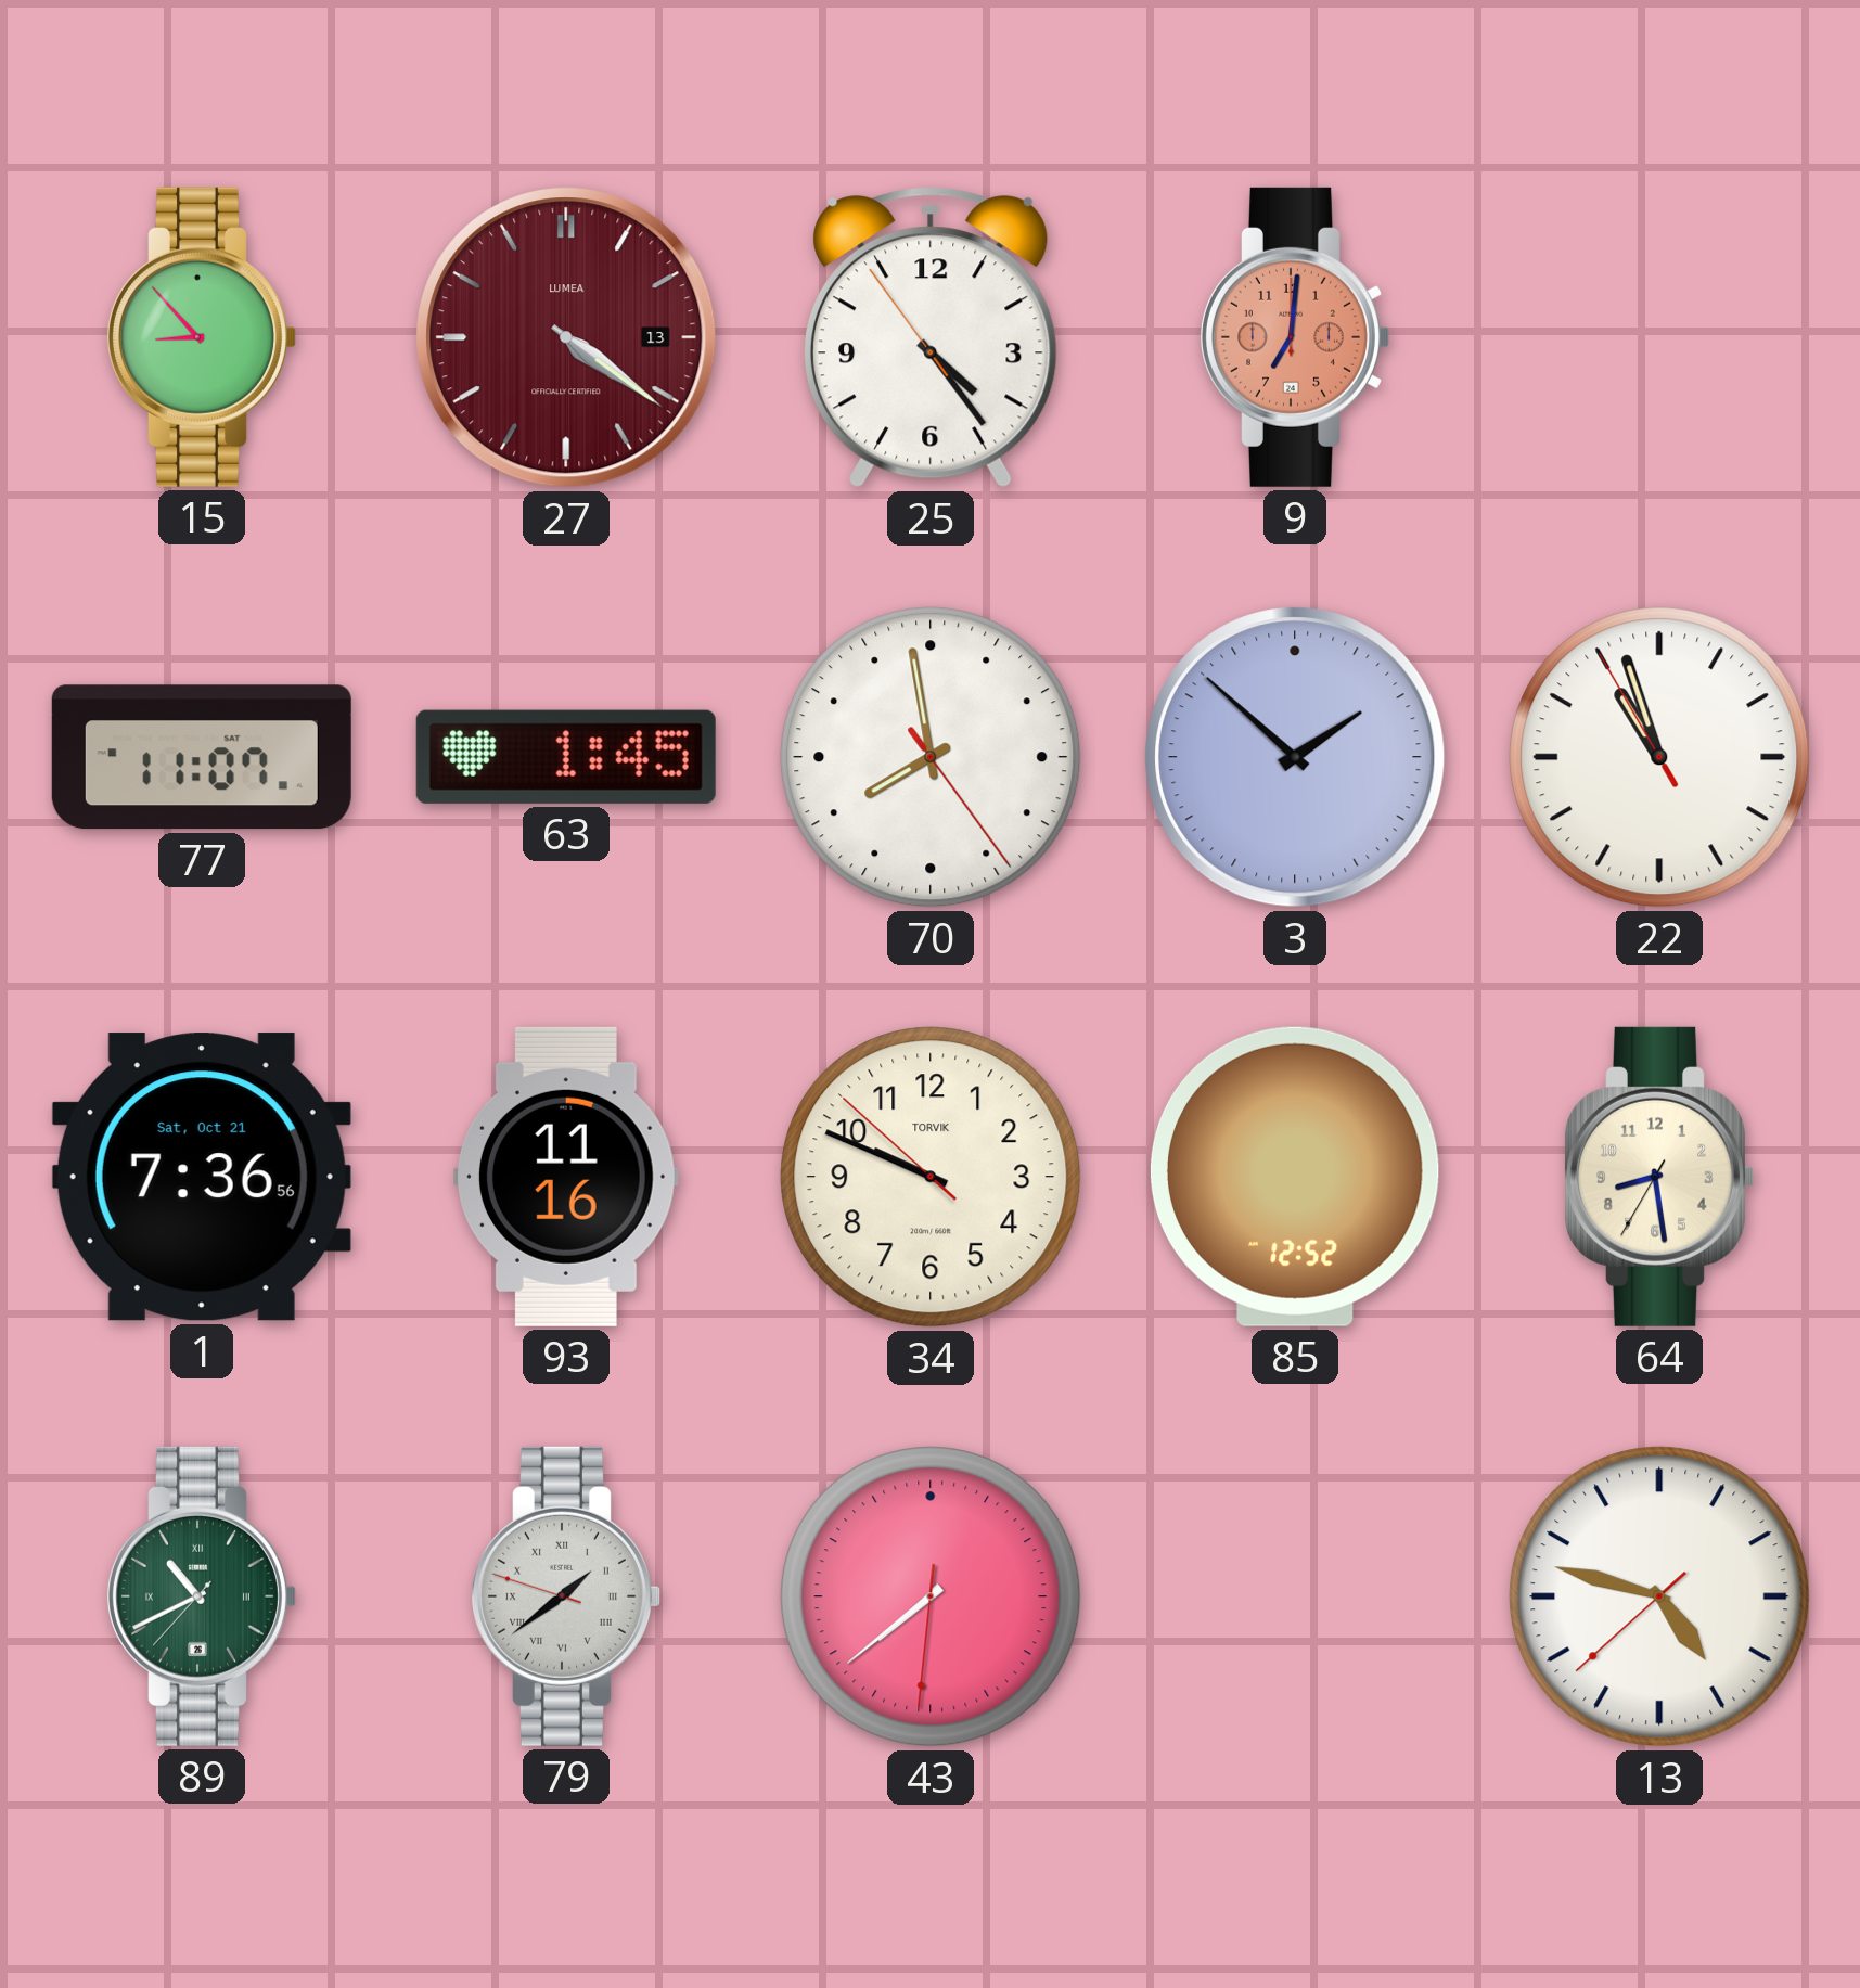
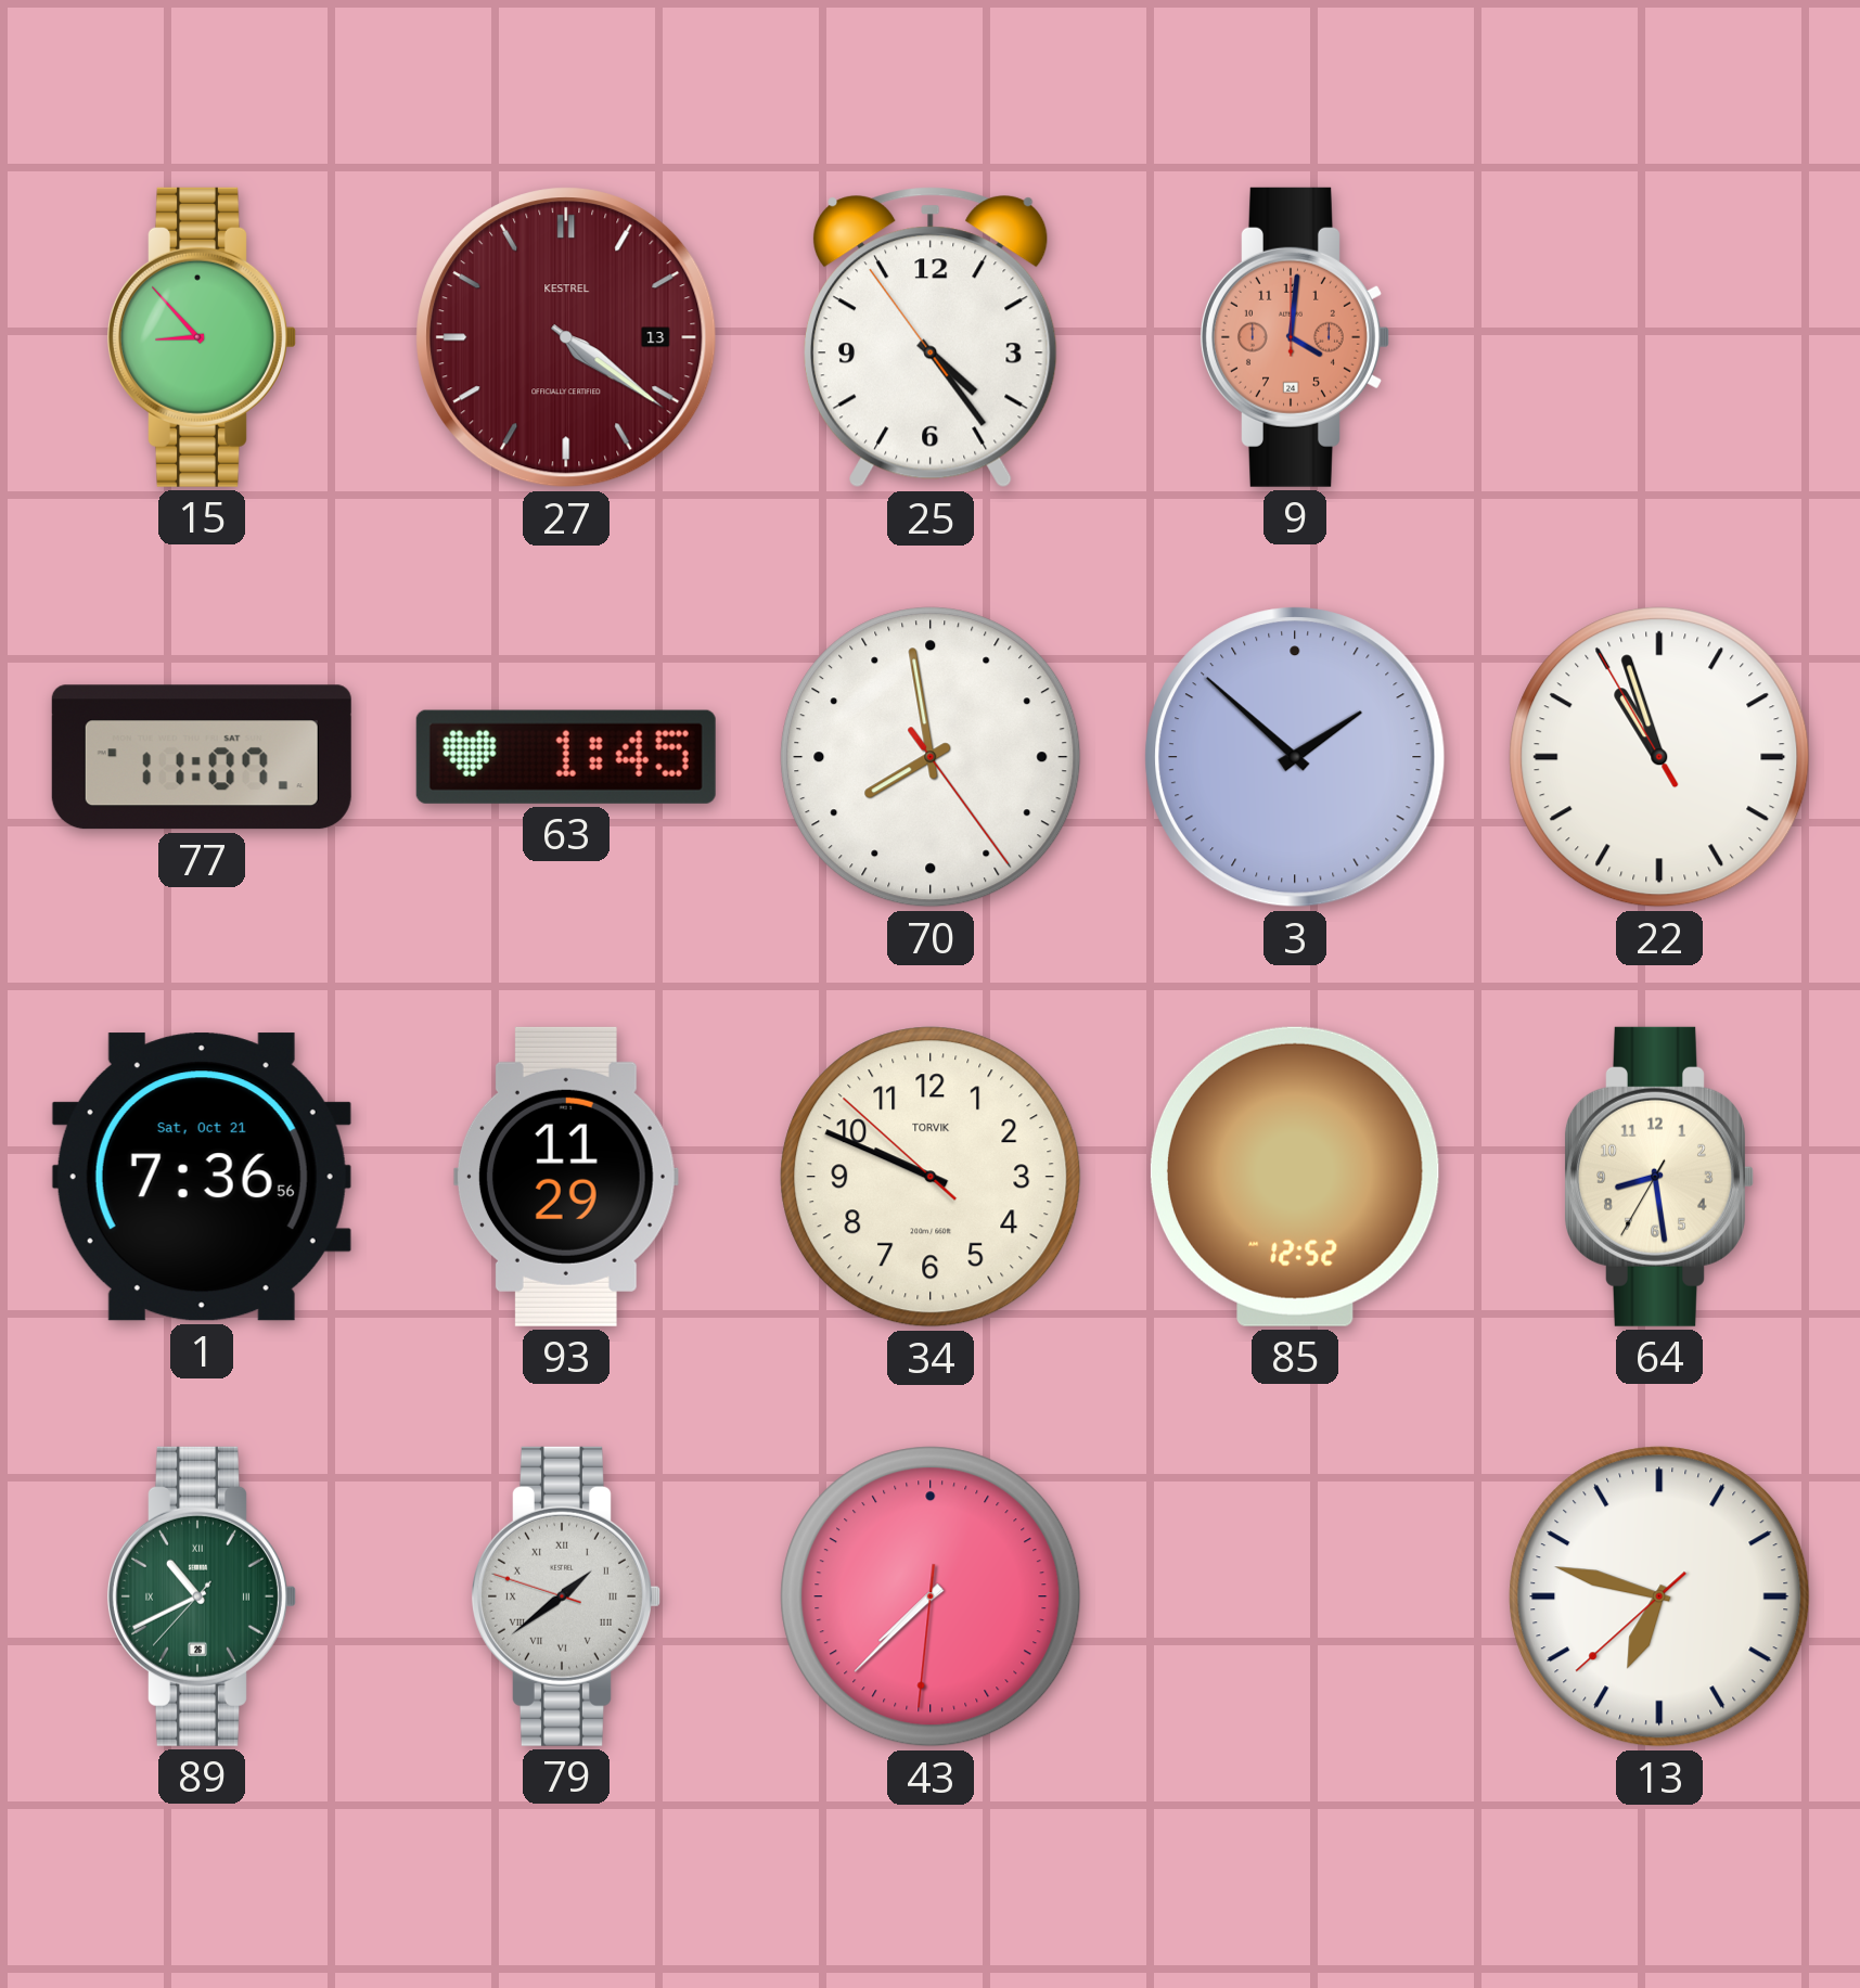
27 brand: LUMEA -> KESTREL (566, 337)
9: 7:01 -> 4:01 (1294, 337)
93: 11:16 -> 11:29 (566, 1177)
43: 7:38 -> 7:37 (931, 1596)
13: 4:47 -> 6:47 (1659, 1596)
